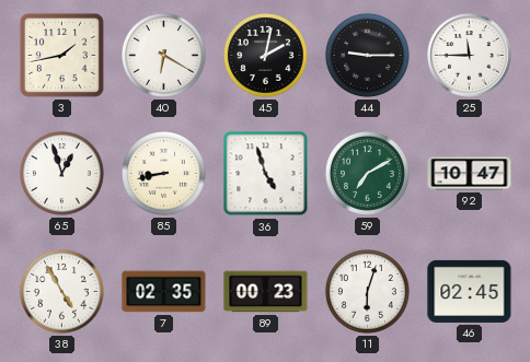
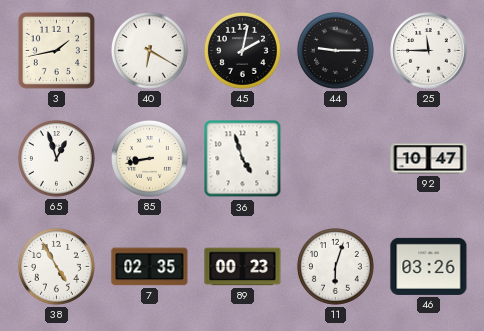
59: 7:10 -> none (367, 173)
46: 02:45 -> 03:26 (429, 266)
